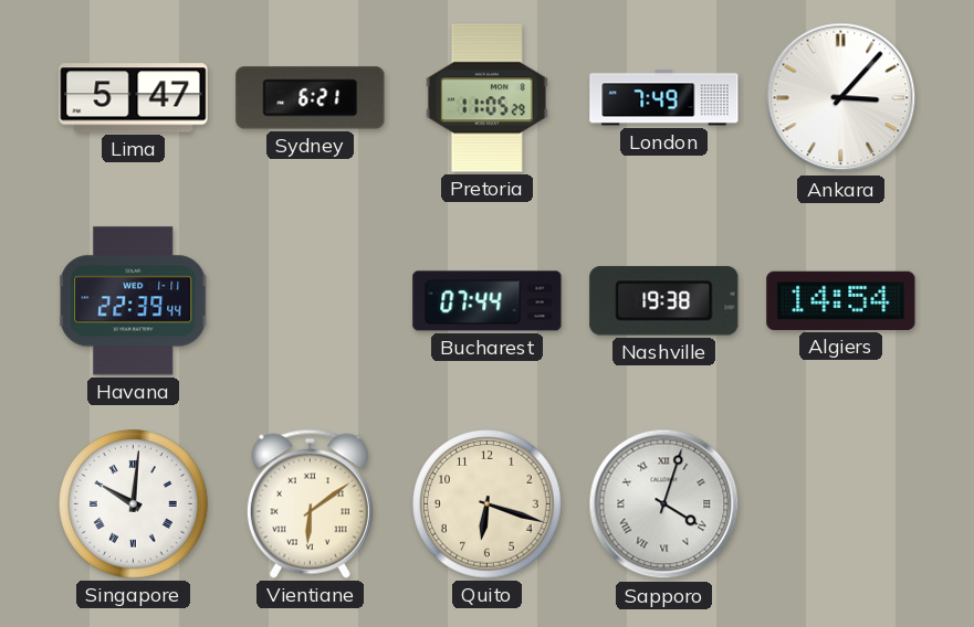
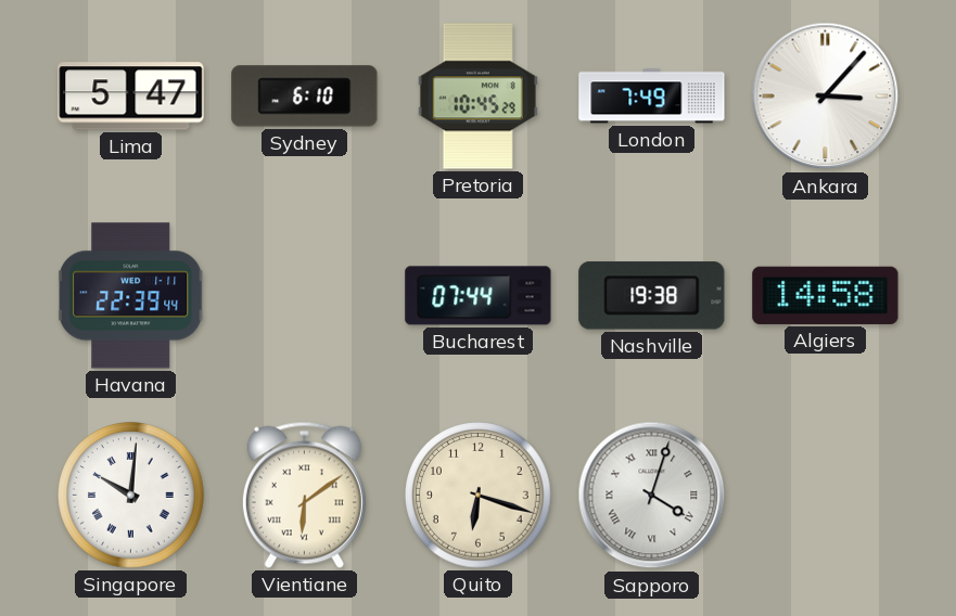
Sydney: 6:21 -> 6:10 (305, 97)
Pretoria: 11:05 -> 10:45 (477, 97)
Algiers: 14:54 -> 14:58 (826, 295)
